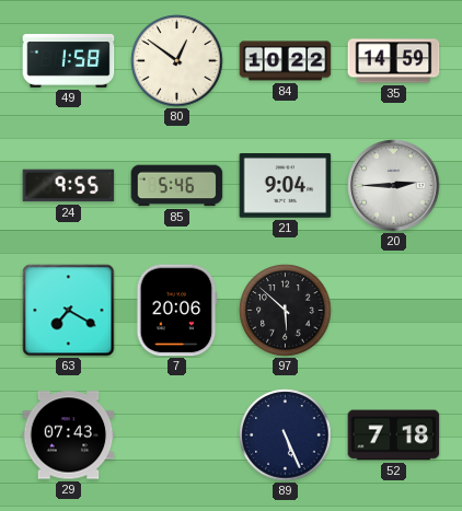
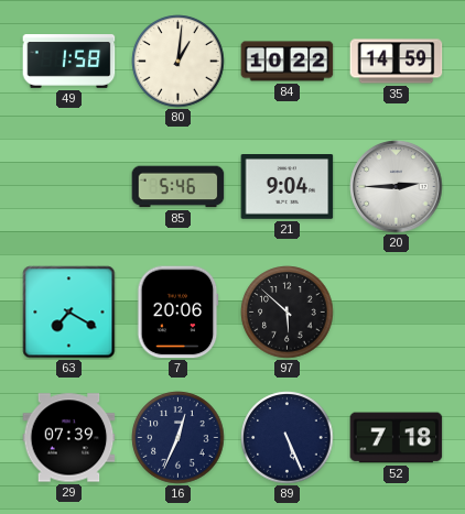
80: 12:51 -> 1:01 (179, 62)
24: 9:55 -> none (69, 186)
29: 07:43 -> 07:39 (69, 438)
16: none -> 12:34 (179, 438)
